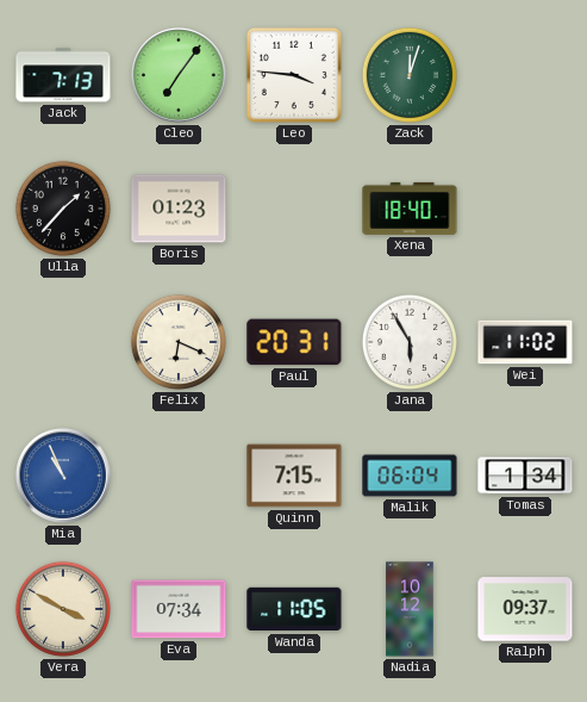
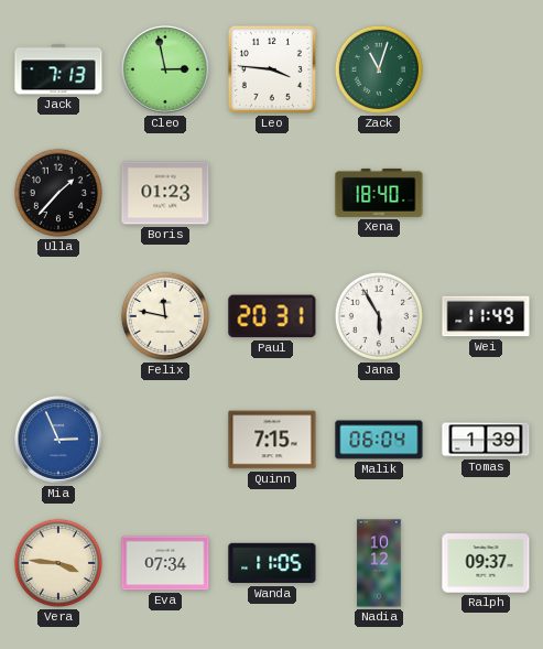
Cleo: 7:06 -> 2:58 (165, 69)
Zack: 12:03 -> 11:03 (379, 69)
Felix: 6:19 -> 11:47 (165, 316)
Wei: 11:02 -> 11:49 (486, 316)
Mia: 10:56 -> 2:56 (58, 440)
Tomas: 1:34 -> 1:39 (486, 440)
Vera: 3:50 -> 3:46 (58, 563)
